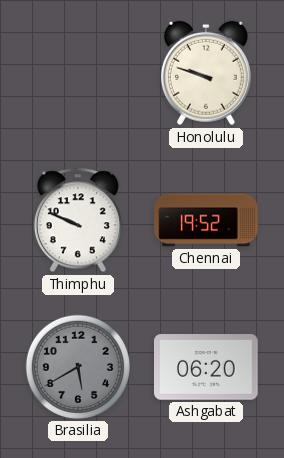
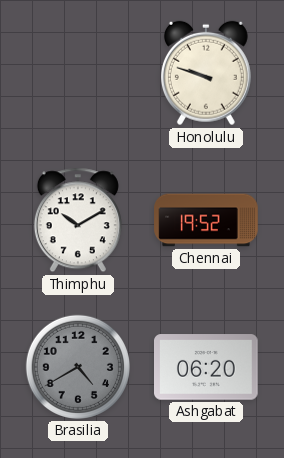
Thimphu: 9:49 -> 10:10 (78, 220)
Brasilia: 5:40 -> 4:40 (78, 367)
